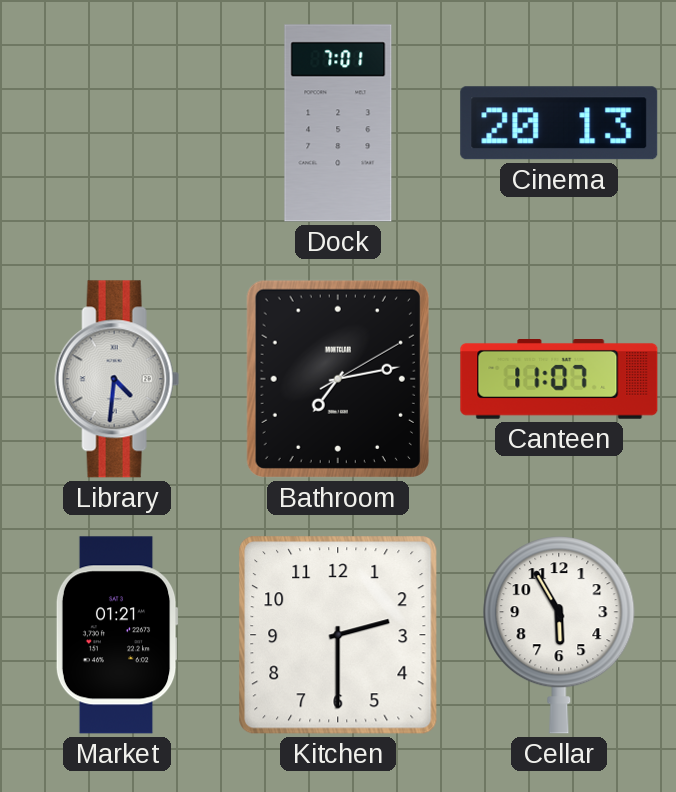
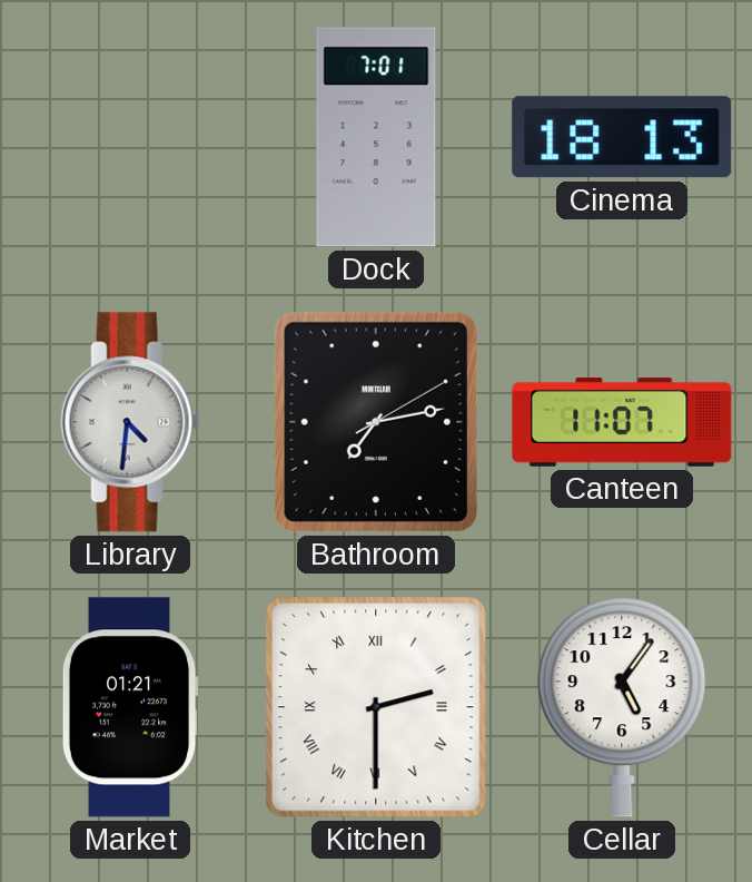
Cinema: 20:13 -> 18:13 (622, 137)
Kitchen numerals: Arabic -> Roman (376, 707)
Cellar: 5:55 -> 5:06 (622, 707)
